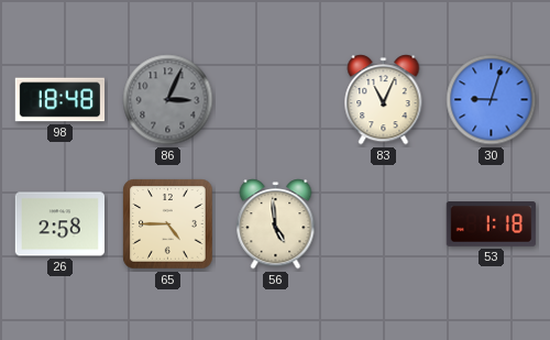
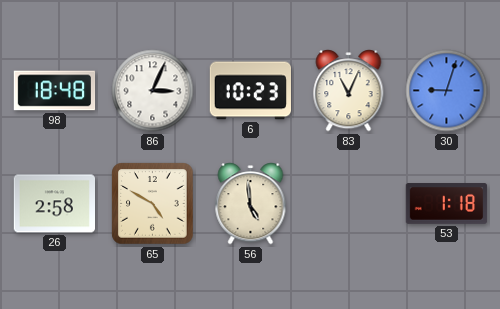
86 dial: grey -> white (153, 91)
6: none -> 10:23 (251, 91)
65: 4:45 -> 4:50 (153, 204)
